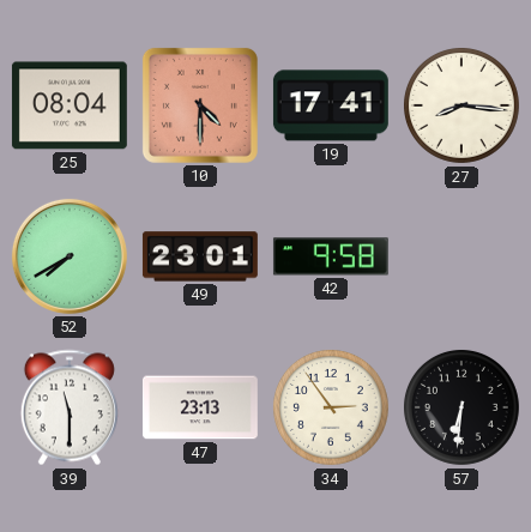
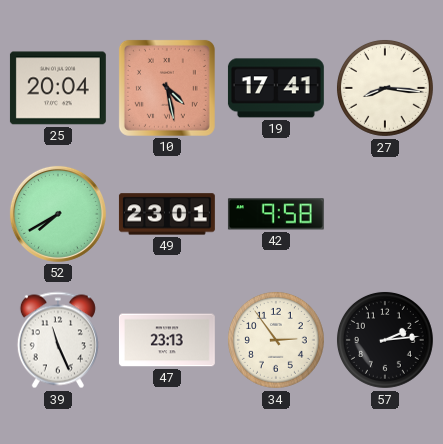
25: 08:04 -> 20:04 (58, 88)
10: 4:30 -> 4:28 (167, 88)
39: 11:30 -> 11:26 (58, 340)
57: 6:31 -> 2:14 (385, 340)
